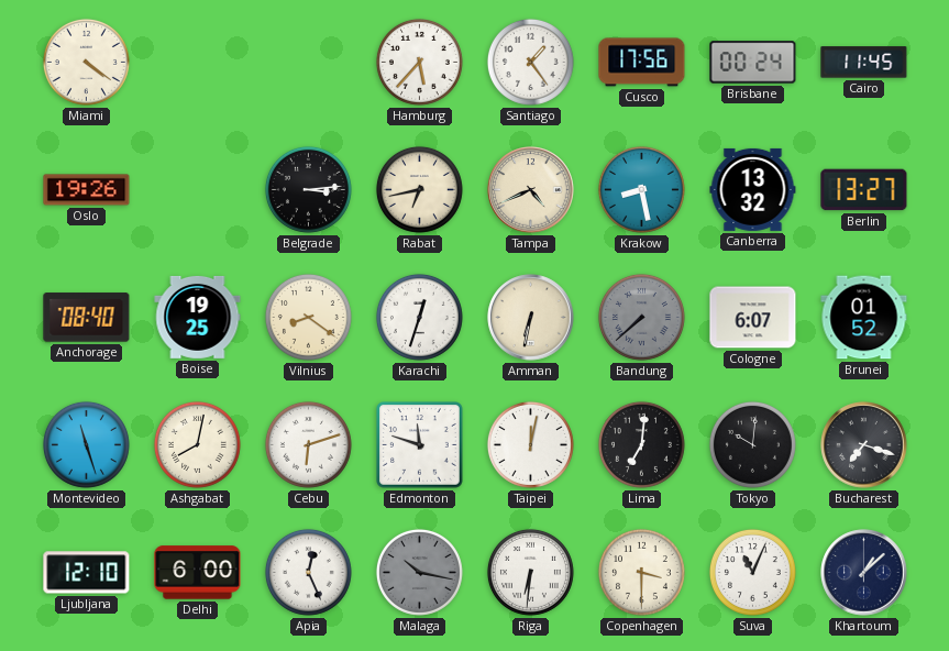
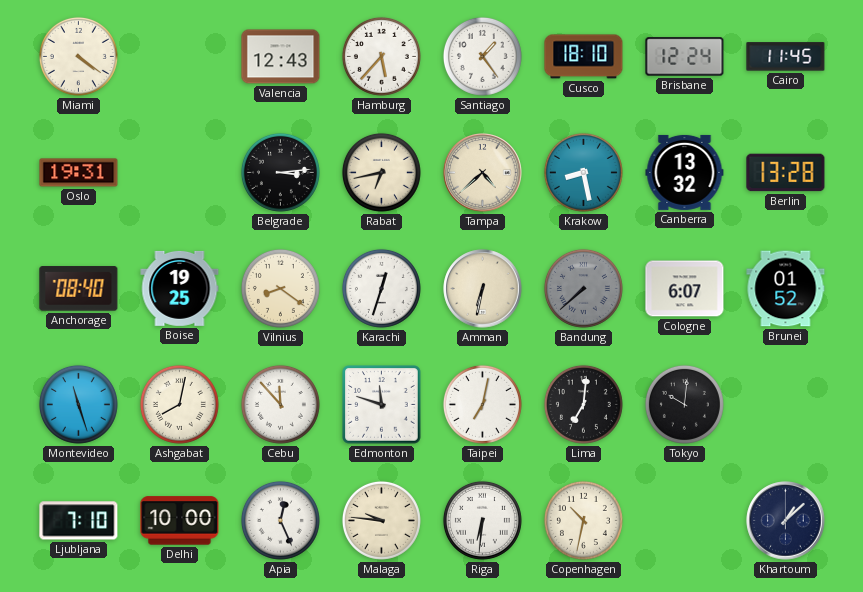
Valencia: none -> 12:43 (281, 57)
Cusco: 17:56 -> 18:10 (584, 57)
Brisbane: 00:24 -> 12:24 (685, 57)
Oslo: 19:26 -> 19:31 (79, 173)
Tampa: 4:41 -> 4:38 (483, 173)
Berlin: 13:27 -> 13:28 (786, 173)
Cebu: 6:12 -> 11:53 (280, 404)
Taipei: 12:02 -> 7:02 (482, 404)
Bucharest: 7:18 -> none (864, 445)
Ljubljana: 12:10 -> 7:10 (79, 521)
Delhi: 6:00 -> 10:00 (180, 521)
Malaga: 10:17 -> 9:46 (381, 520)
Malaga dial: grey -> cream (381, 520)
Copenhagen: 3:30 -> 10:32 (583, 520)
Suva: 11:04 -> none (752, 572)
